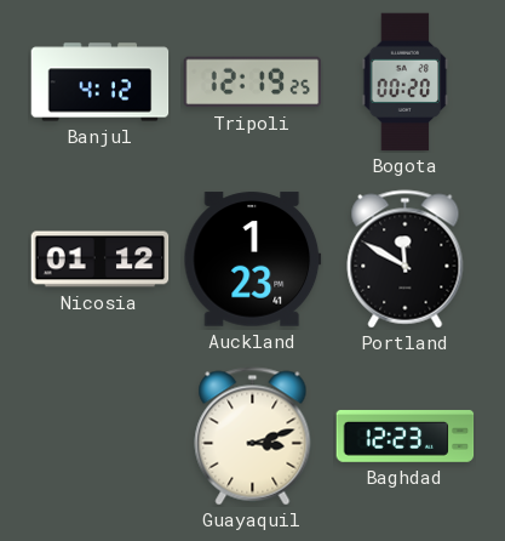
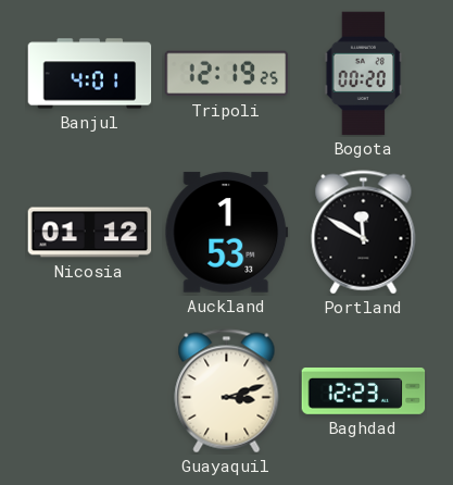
Banjul: 4:12 -> 4:01 (90, 74)
Auckland: 1:23 -> 1:53 (227, 233)
